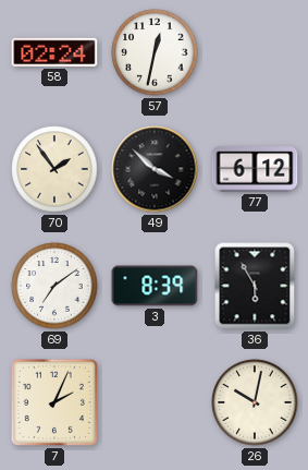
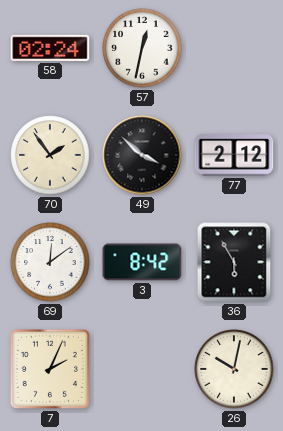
77: 6:12 -> 2:12 (234, 155)
69: 7:09 -> 12:09 (50, 262)
3: 8:39 -> 8:42 (142, 262)
